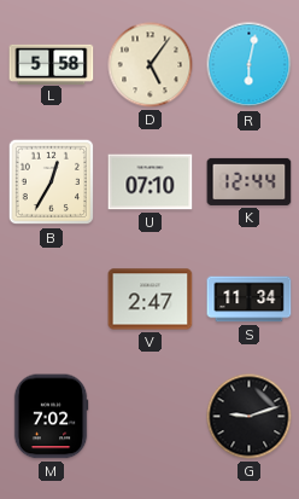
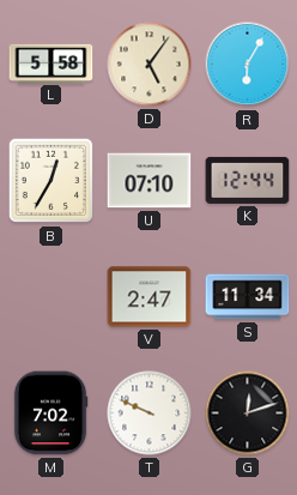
R: 6:02 -> 6:05 (248, 65)
T: none -> 9:49 (150, 413)
G: 9:12 -> 12:12 (248, 413)
